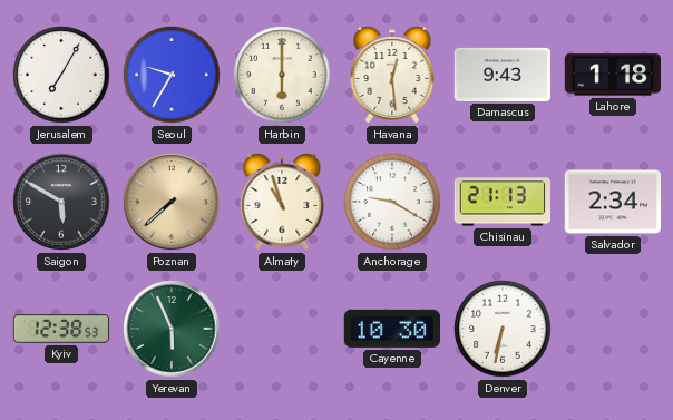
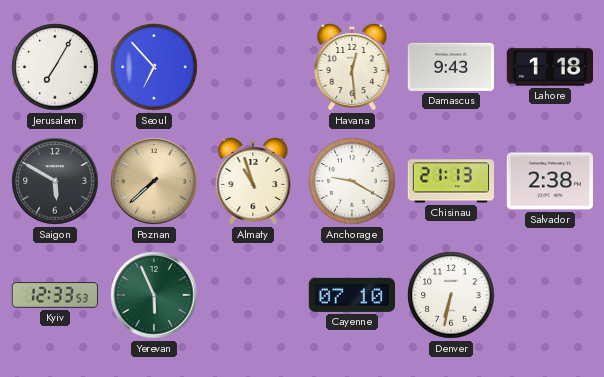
Seoul: 9:35 -> 6:53 (154, 67)
Harbin: 6:00 -> none (282, 75)
Salvador: 2:34 -> 2:38 (549, 181)
Kyiv: 12:38 -> 12:33 (55, 295)
Cayenne: 10:30 -> 07:10 (351, 295)
